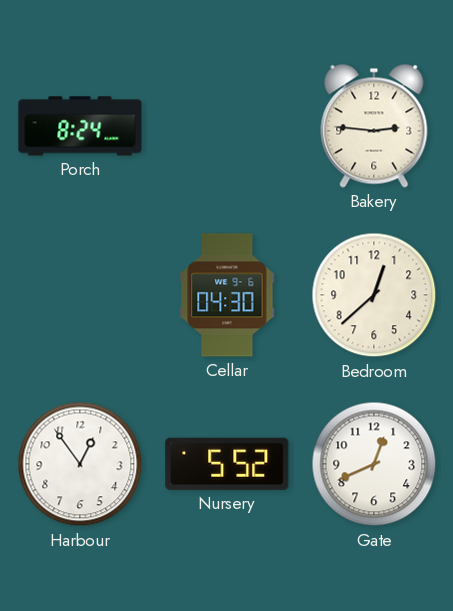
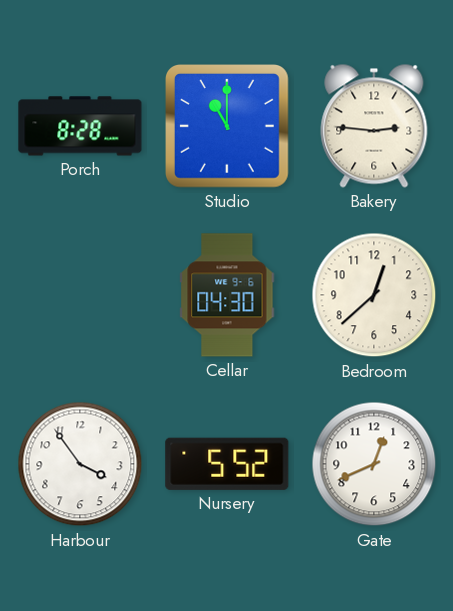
Porch: 8:24 -> 8:28 (80, 126)
Studio: none -> 11:00 (228, 127)
Harbour: 12:54 -> 3:54 (80, 464)
